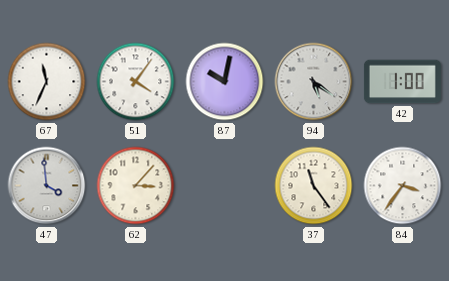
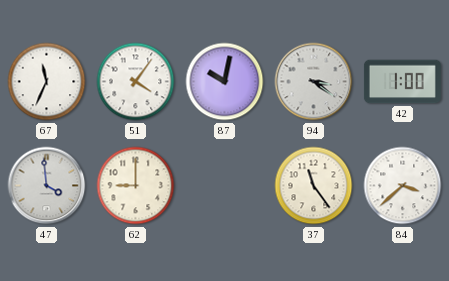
94: 5:21 -> 3:21 (314, 82)
62: 3:07 -> 9:00 (136, 186)
84: 3:36 -> 3:38 (403, 186)
